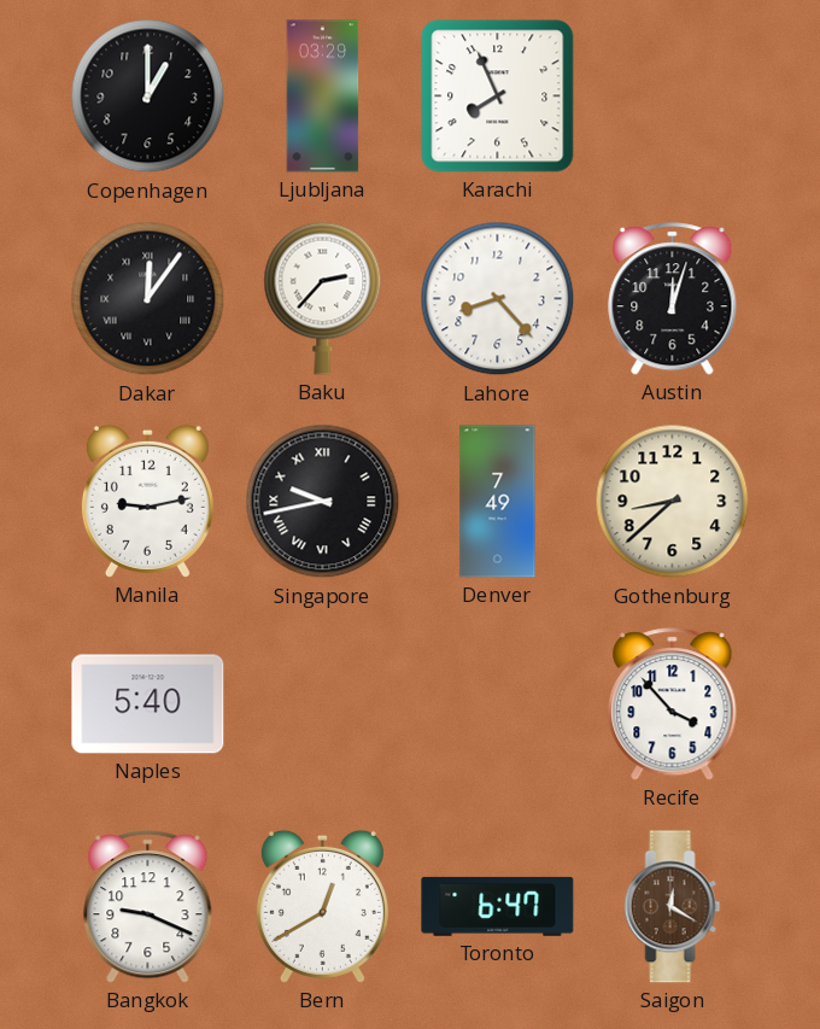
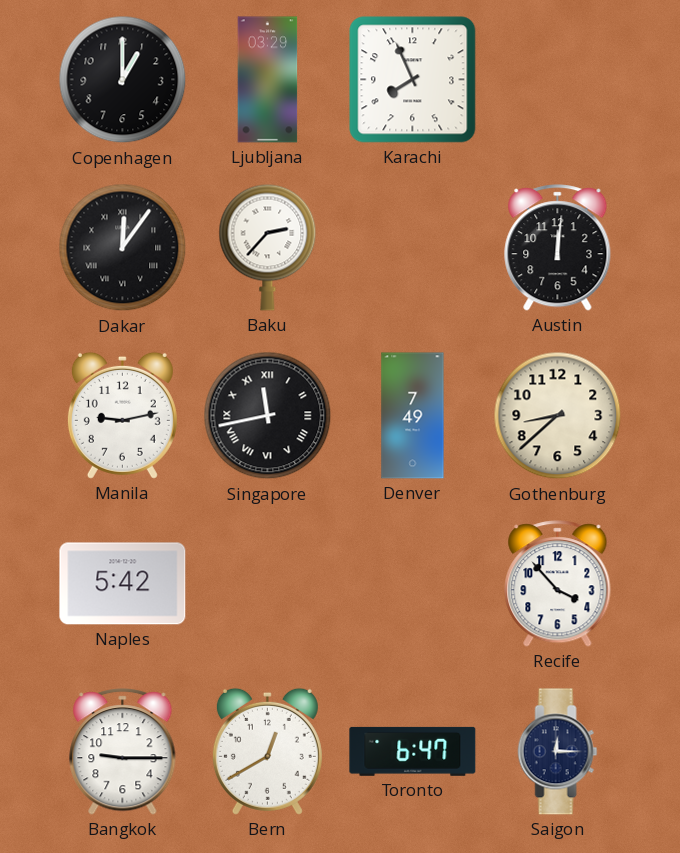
Lahore: 8:23 -> none (498, 299)
Austin: 12:03 -> 12:01 (558, 248)
Singapore: 9:43 -> 11:43 (268, 416)
Naples: 5:40 -> 5:42 (123, 584)
Bangkok: 9:19 -> 9:15 (123, 752)
Saigon: 12:20 -> 12:15 (558, 752)
Saigon dial: brown -> navy (558, 752)
